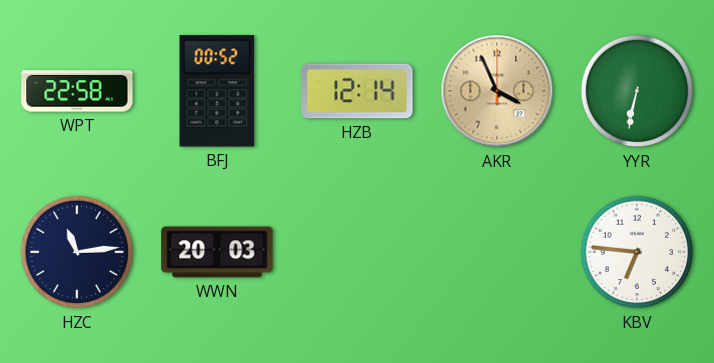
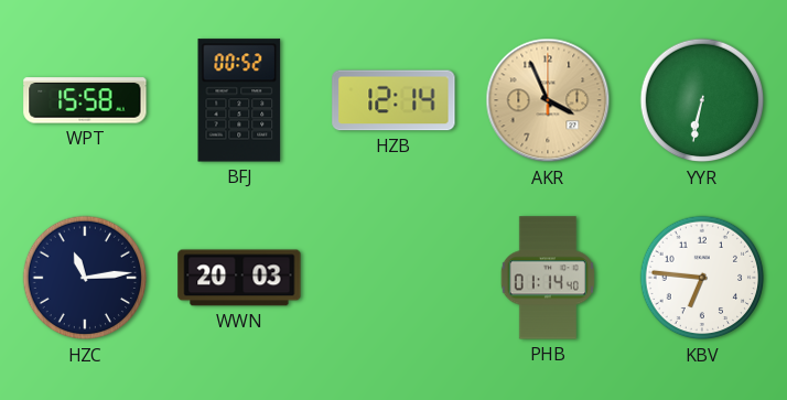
WPT: 22:58 -> 15:58 (85, 100)
PHB: none -> 01:14 (548, 278)
